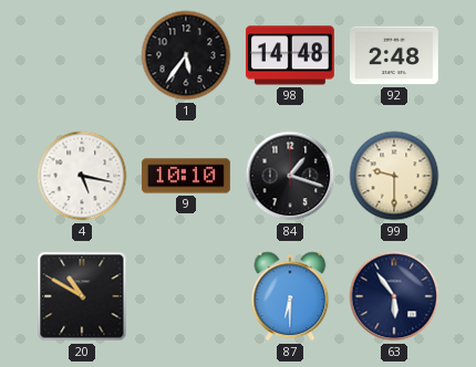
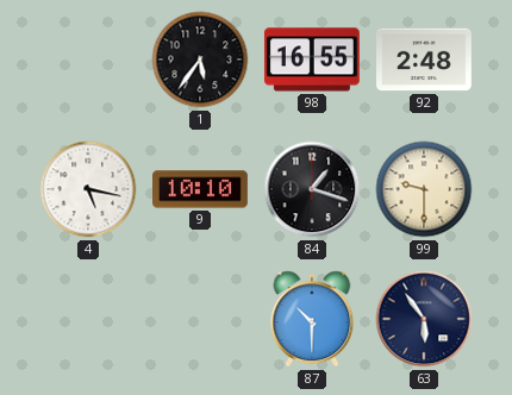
98: 14:48 -> 16:55 (312, 59)
20: 10:50 -> none (82, 296)
87: 6:30 -> 10:30 (312, 319)
